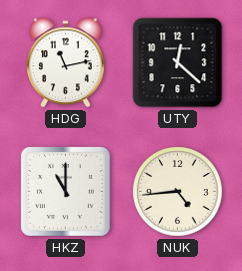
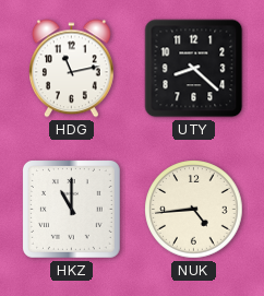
UTY: 12:22 -> 8:22 (194, 69)
